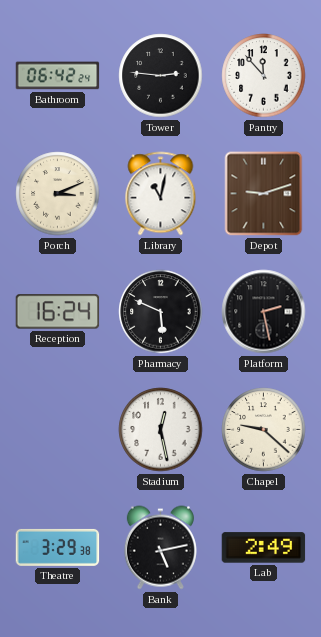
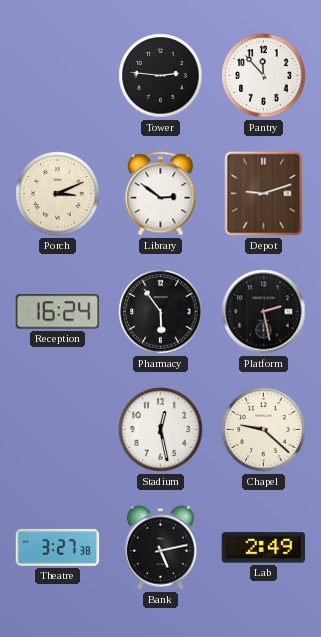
Bathroom: 06:42 -> none (58, 76)
Library: 11:02 -> 2:51 (161, 194)
Pharmacy: 5:49 -> 5:54 (161, 312)
Theatre: 3:29 -> 3:27 (58, 547)
